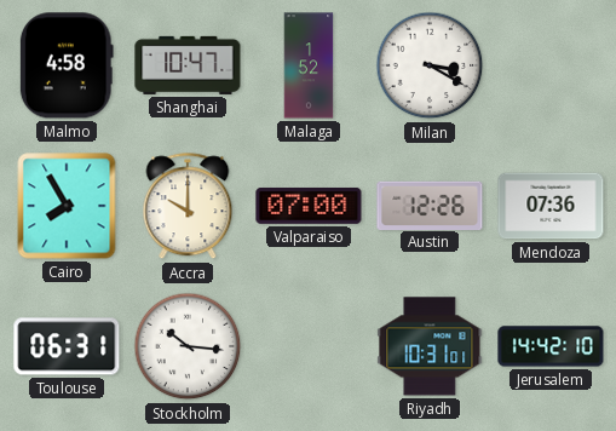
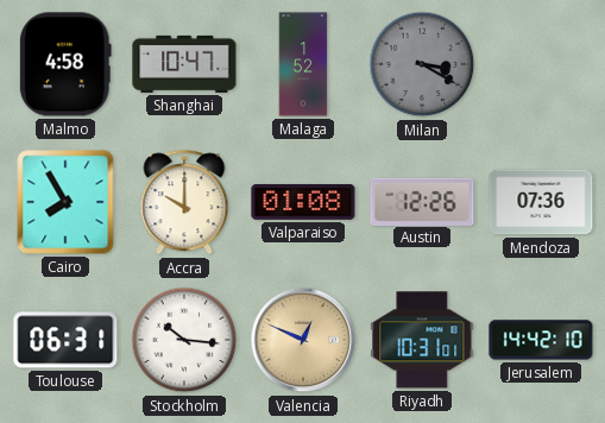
Milan dial: white -> grey (422, 64)
Valparaiso: 07:00 -> 01:08 (303, 202)
Valencia: none -> 12:49 (303, 340)
